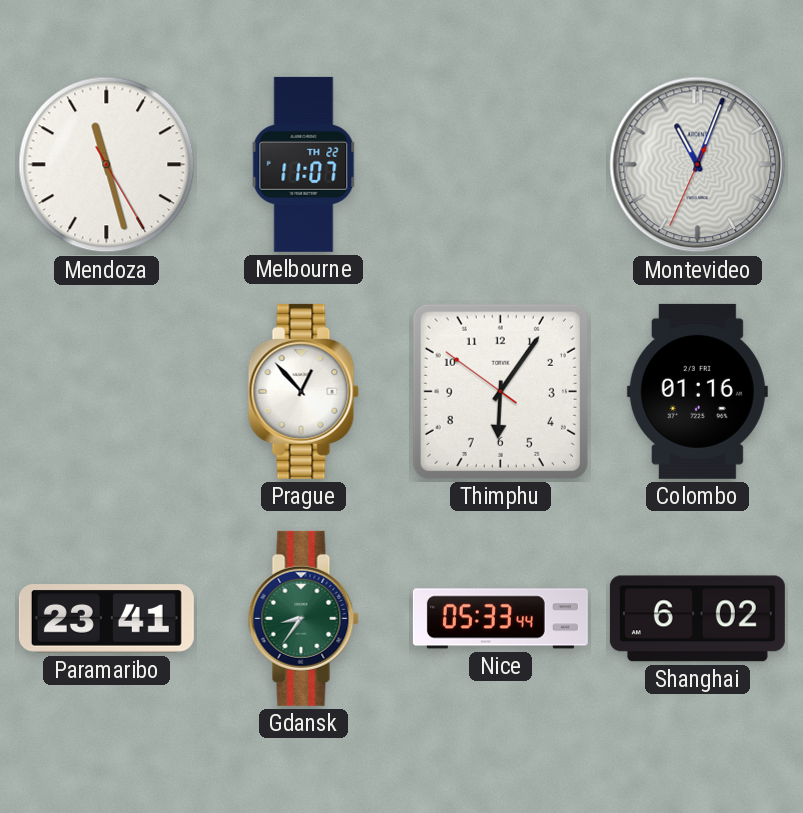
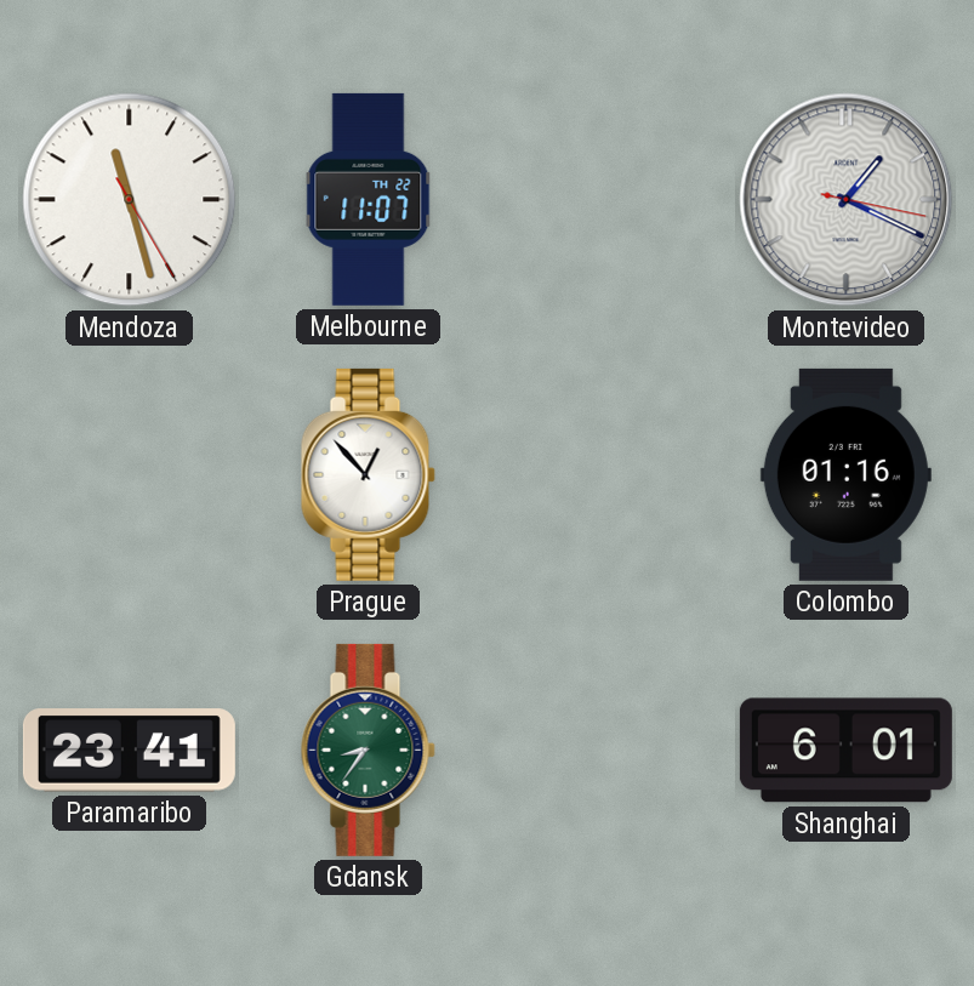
Montevideo: 11:03 -> 1:19 (847, 200)
Thimphu: 6:05 -> none (500, 391)
Nice: 05:33 -> none (500, 619)
Shanghai: 6:02 -> 6:01 (845, 751)
